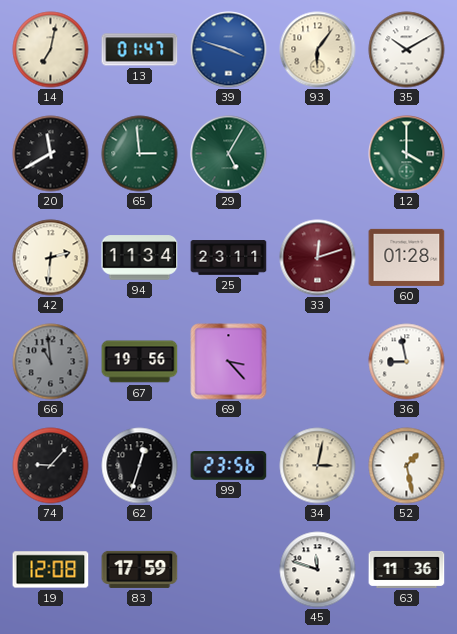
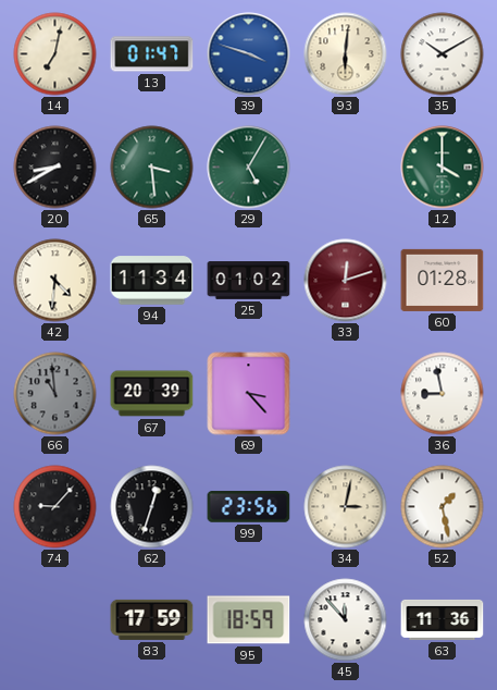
93: 6:06 -> 6:01 (346, 54)
20: 11:40 -> 8:40 (55, 168)
65: 2:59 -> 3:29 (152, 168)
42: 2:31 -> 4:31 (55, 281)
25: 23:11 -> 01:02 (249, 281)
67: 19:56 -> 20:39 (152, 394)
19: 12:08 -> none (51, 570)
95: none -> 18:59 (249, 620)
45: 11:48 -> 11:53 (346, 620)
